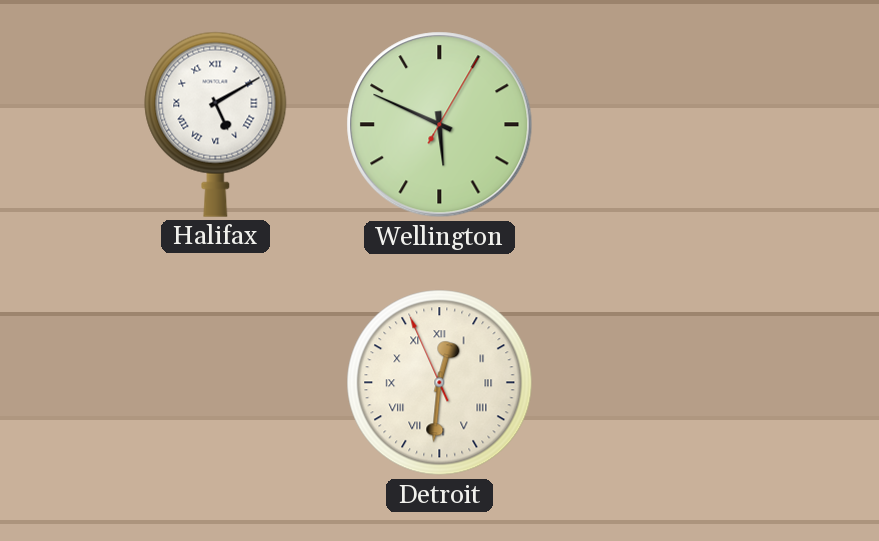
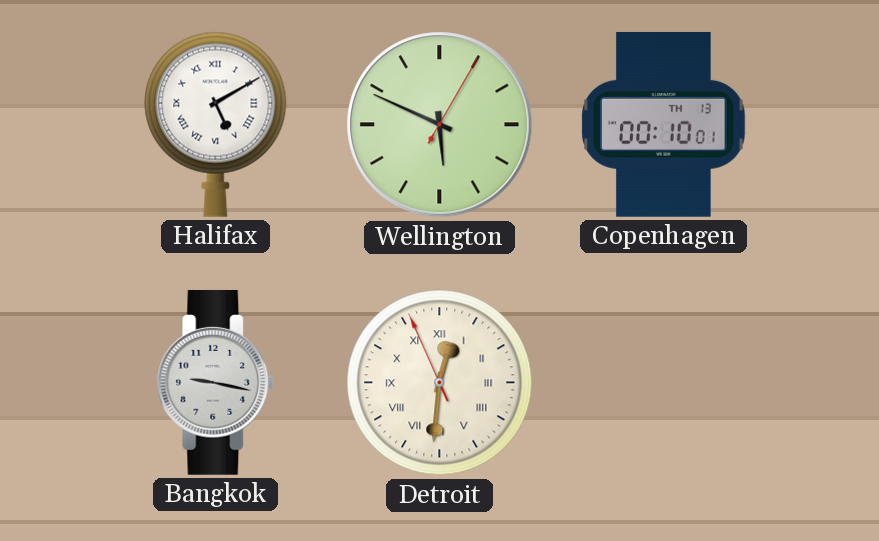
Copenhagen: none -> 00:10 (664, 124)
Bangkok: none -> 9:17 (216, 382)
